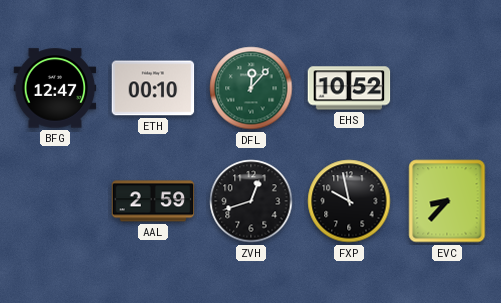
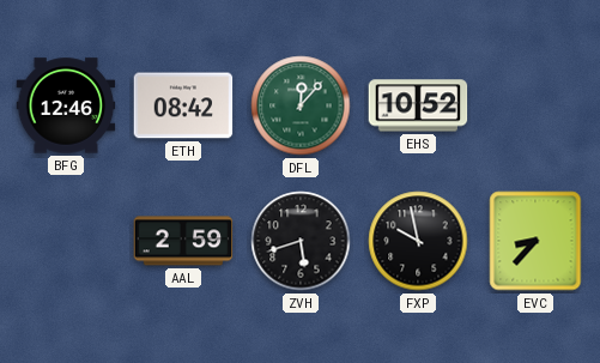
BFG: 12:47 -> 12:46 (66, 105)
ETH: 00:10 -> 08:42 (183, 105)
ZVH: 12:42 -> 5:42 (301, 241)
